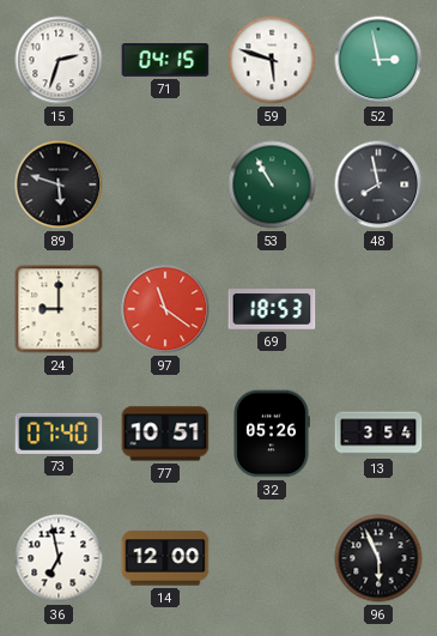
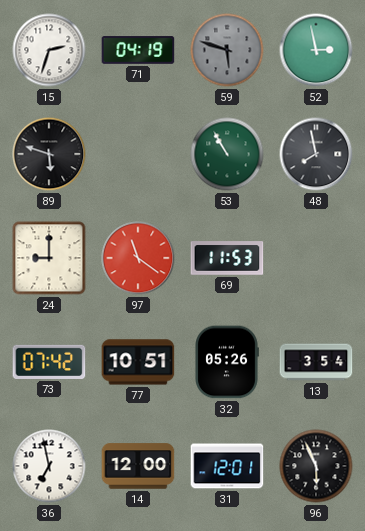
71: 04:15 -> 04:19 (138, 50)
59 dial: white -> grey (227, 50)
69: 18:53 -> 11:53 (227, 258)
73: 07:40 -> 07:42 (49, 362)
31: none -> 12:01 (227, 466)
